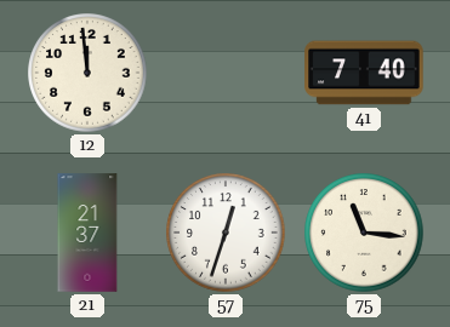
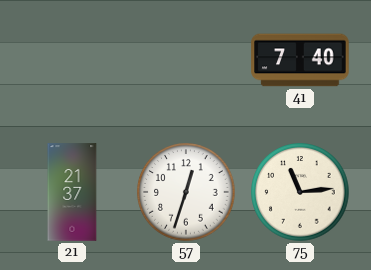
12: 11:59 -> none (87, 73)
75: 11:16 -> 11:14 (300, 192)
